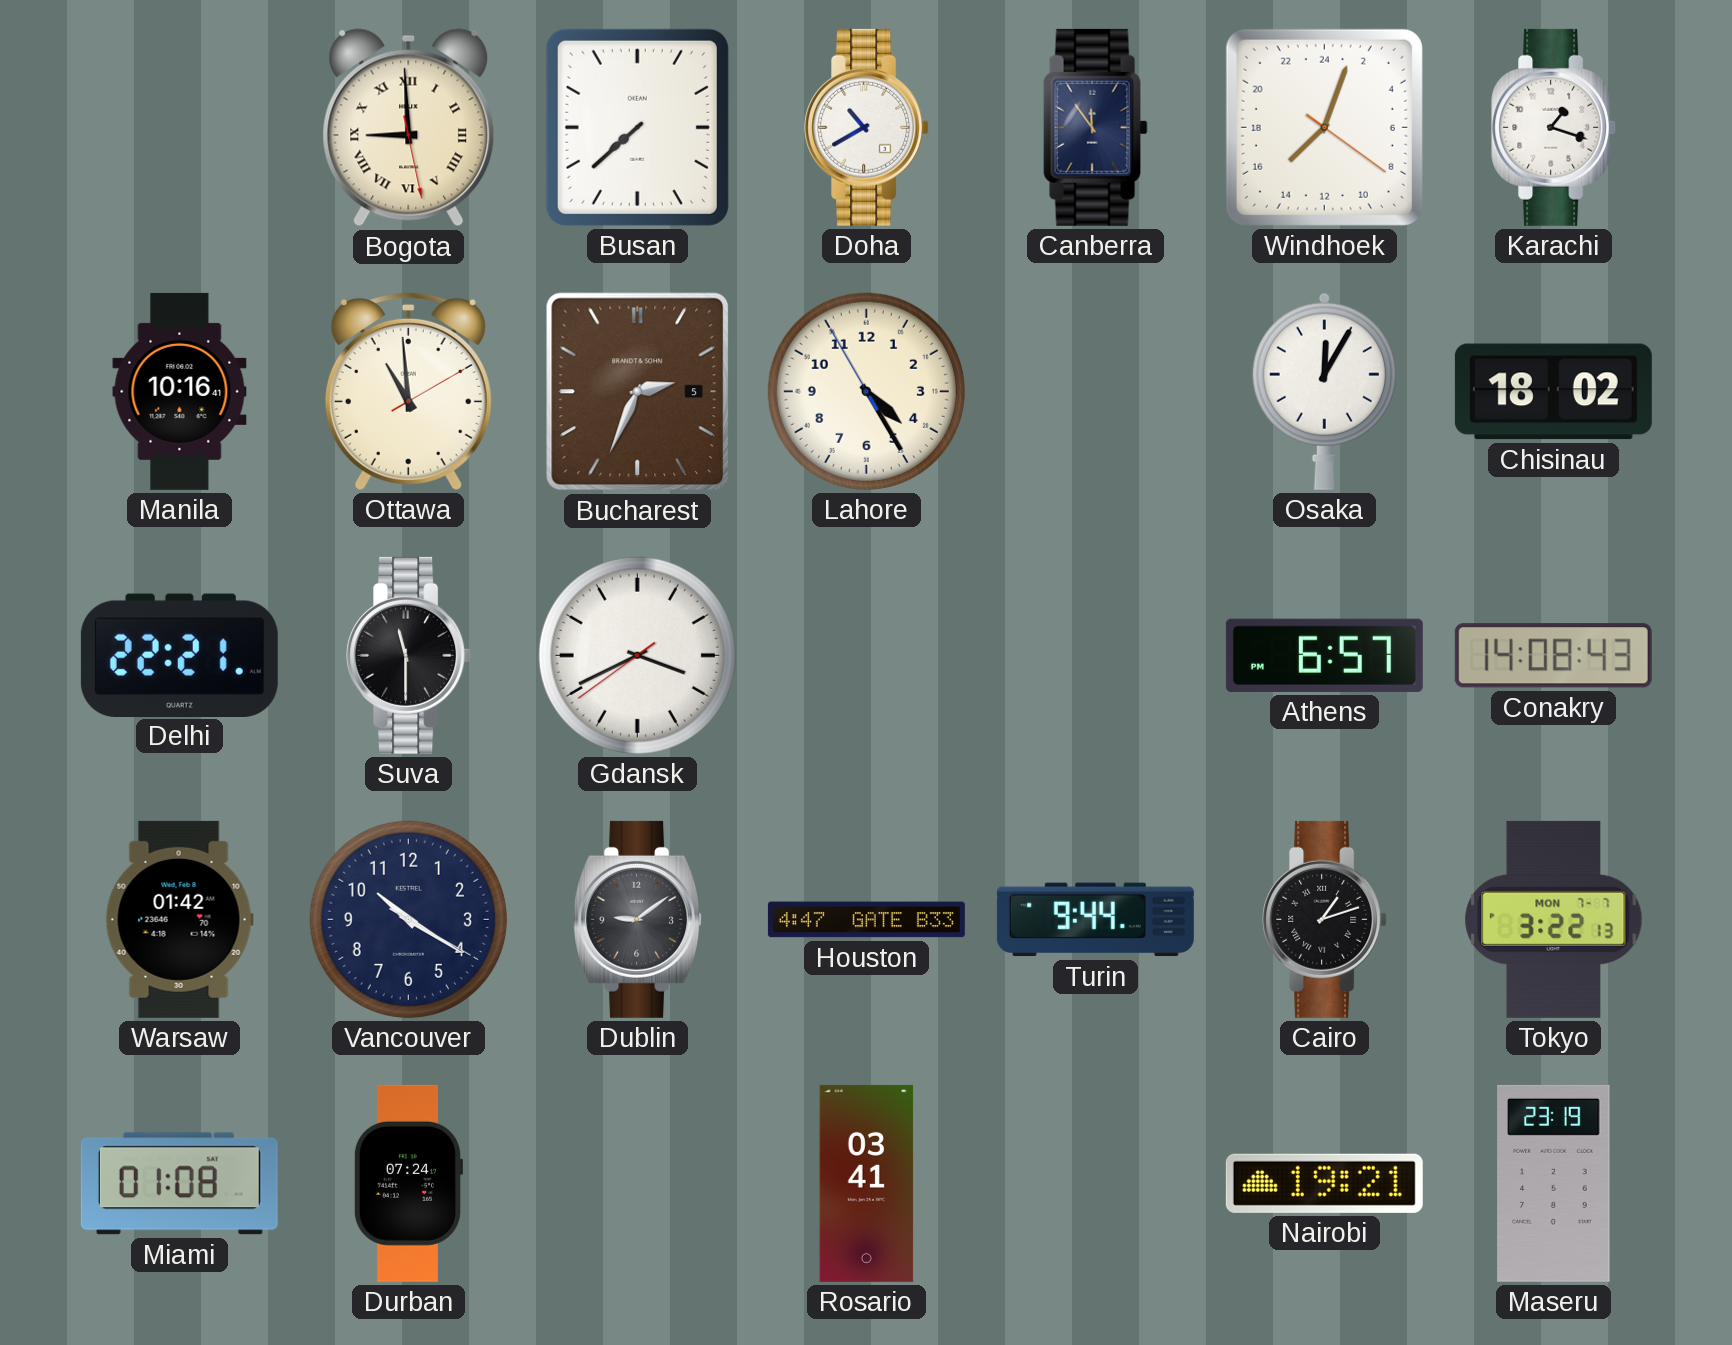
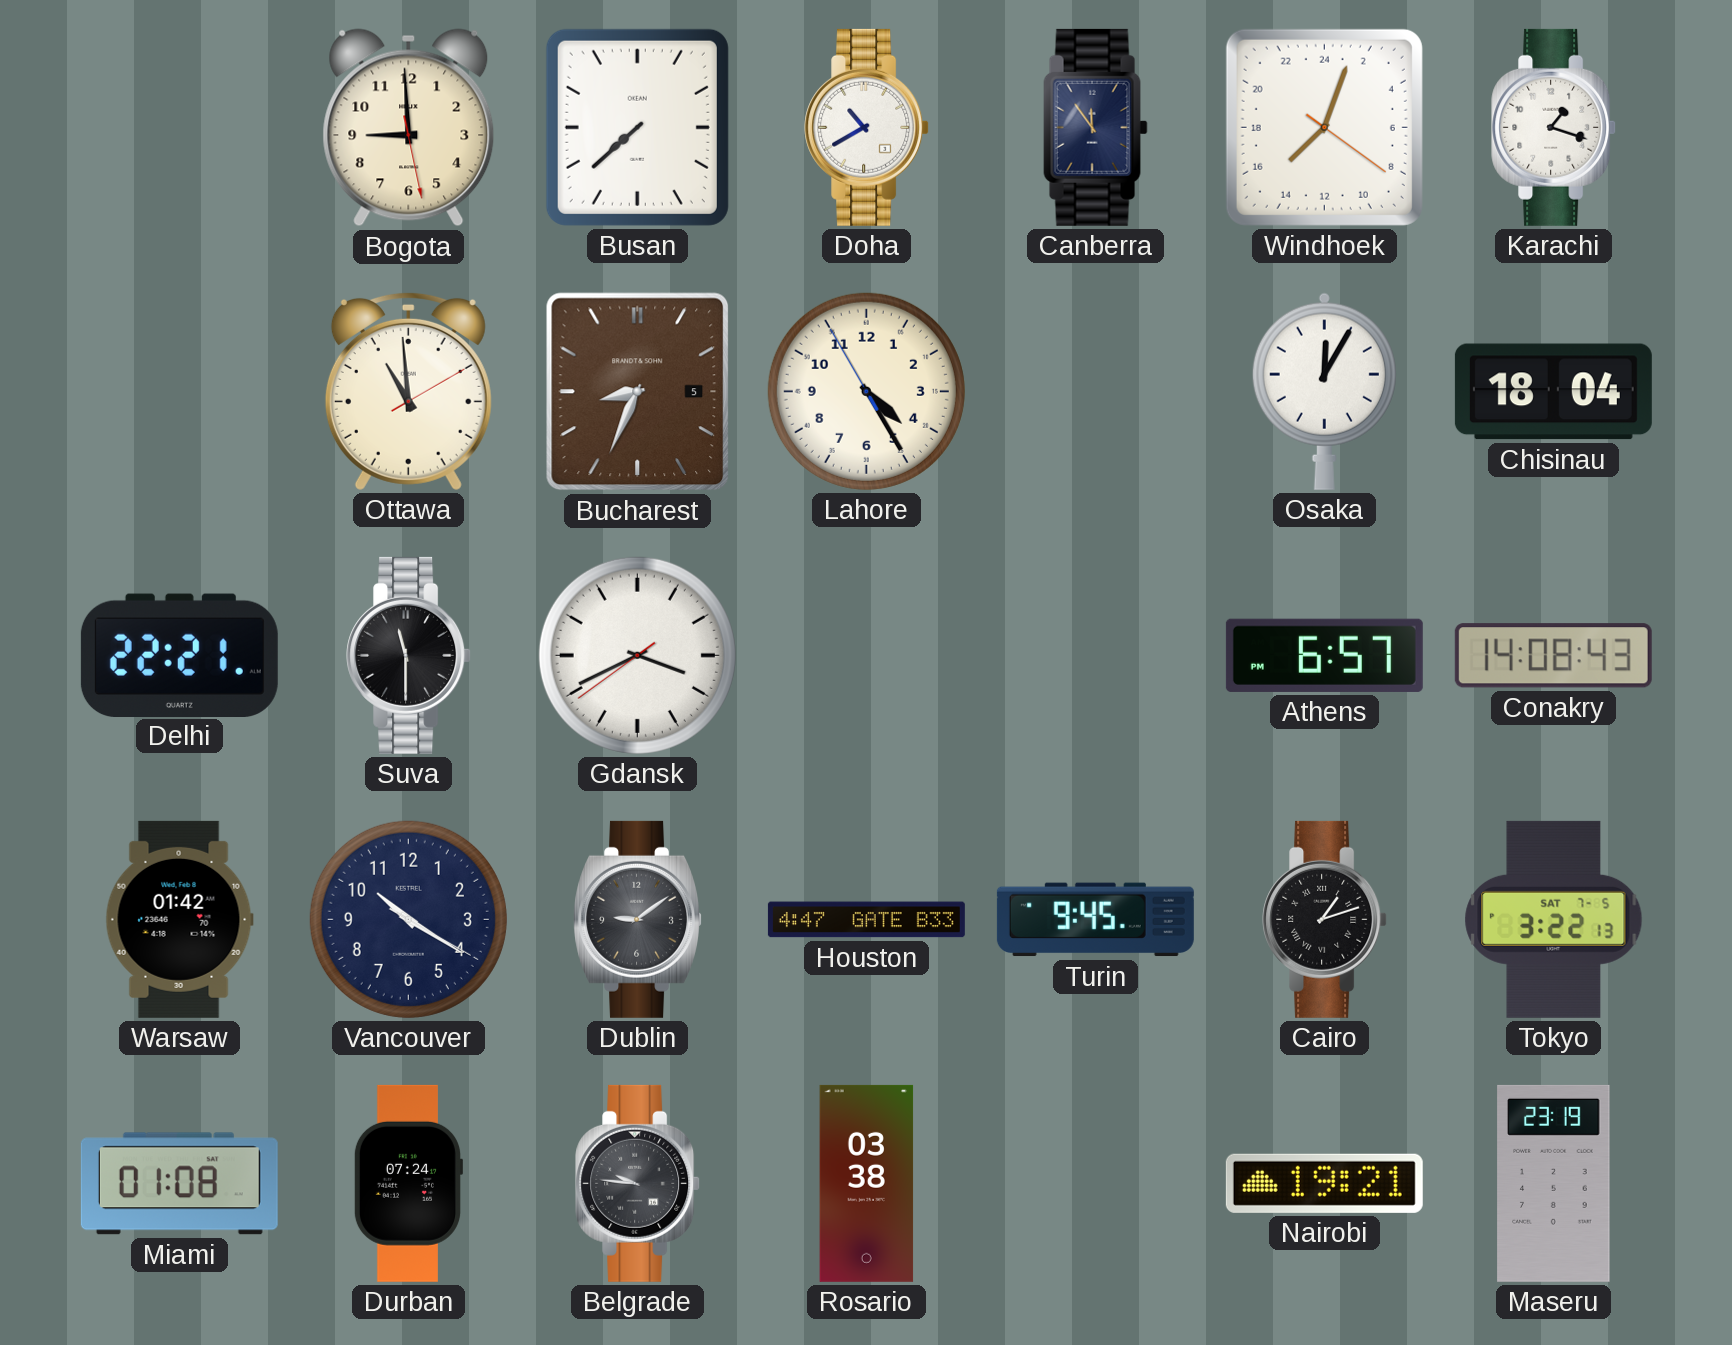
Bogota numerals: Roman -> Arabic (409, 128)
Manila: 10:16 -> none (180, 391)
Bucharest: 2:34 -> 8:34 (638, 392)
Chisinau: 18:02 -> 18:04 (1553, 392)
Turin: 9:44 -> 9:45 (1095, 920)
Tokyo date: MON 7-7 -> SAT 7-5 (1554, 919)
Belgrade: none -> 9:46 (638, 1183)
Rosario: 03:41 -> 03:38 (867, 1183)
